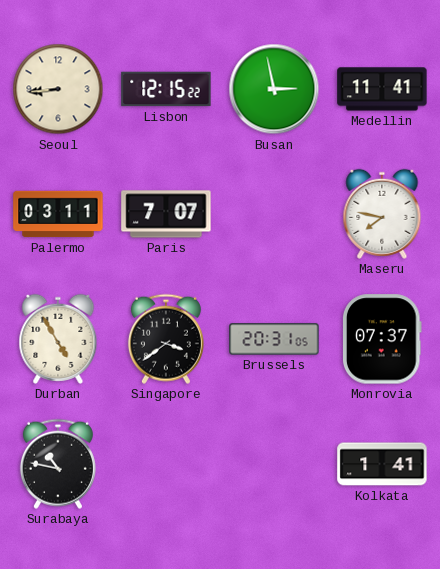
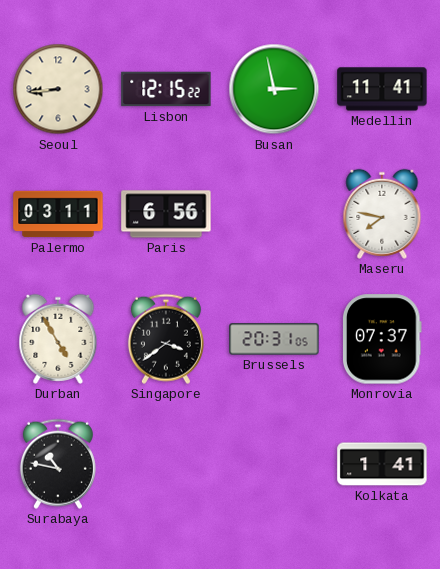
Paris: 7:07 -> 6:56 (166, 214)
